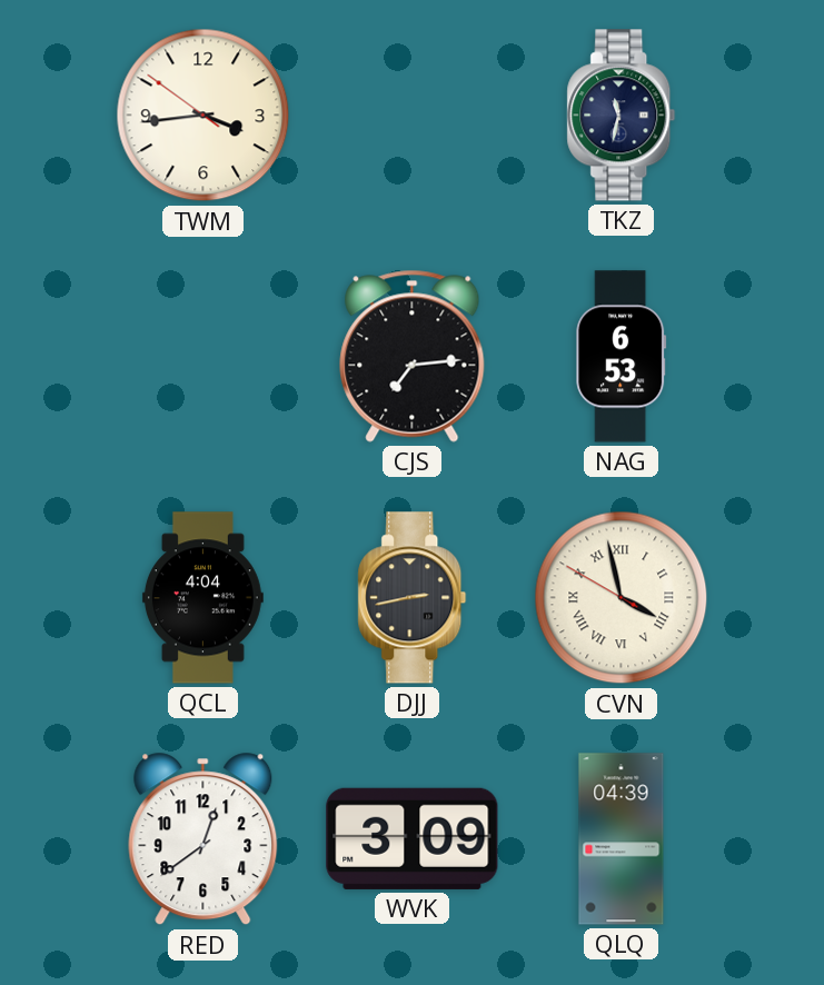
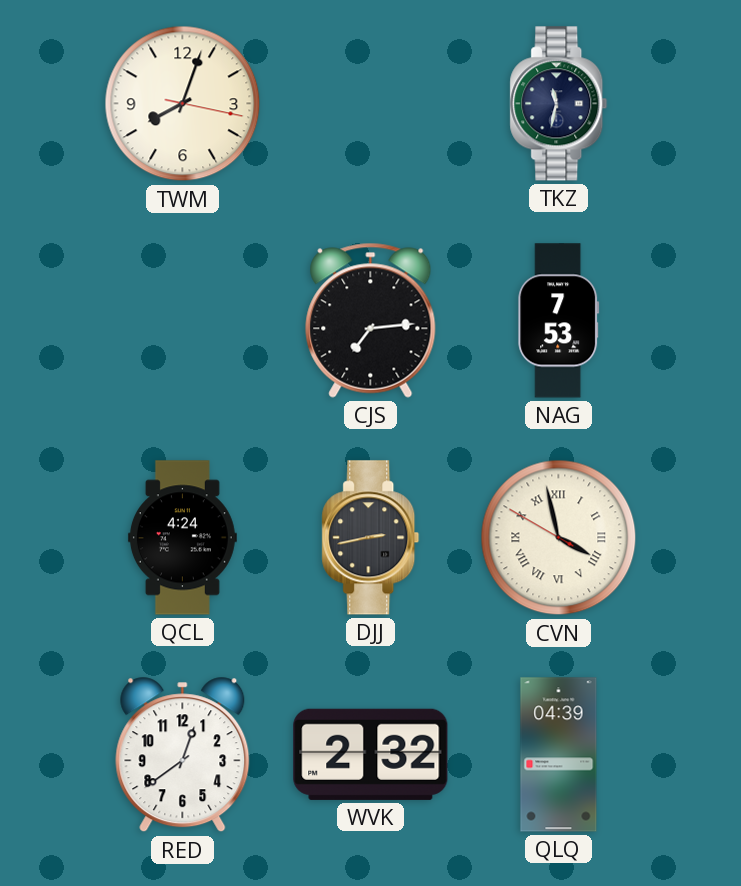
TWM: 3:43 -> 8:03 (183, 104)
NAG: 6:53 -> 7:53 (559, 321)
QCL: 4:04 -> 4:24 (182, 538)
WVK: 3:09 -> 2:32 (371, 754)
